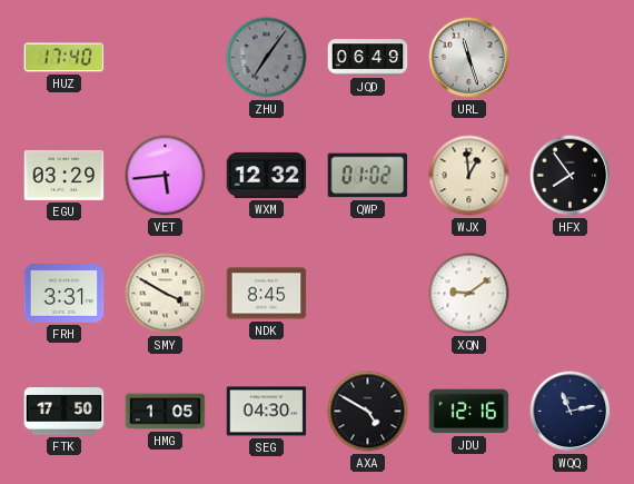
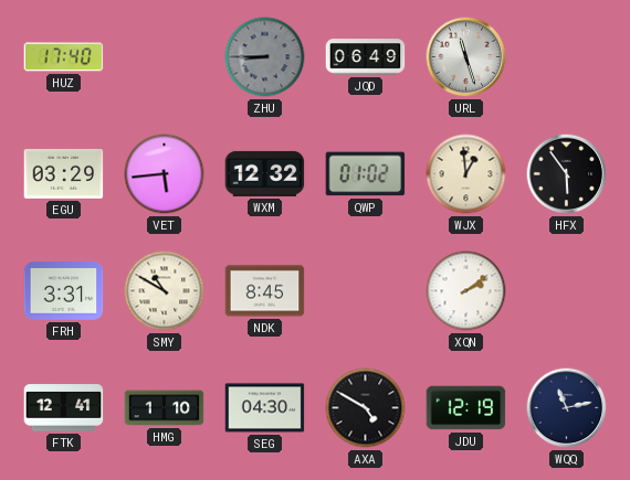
ZHU: 7:06 -> 8:45 (265, 57)
HFX: 7:54 -> 5:54 (567, 174)
SMY: 3:50 -> 10:50 (165, 291)
XQN: 9:09 -> 2:09 (466, 291)
FTK: 17:50 -> 12:41 (64, 408)
HMG: 1:05 -> 1:10 (165, 408)
JDU: 12:16 -> 12:19 (466, 408)
